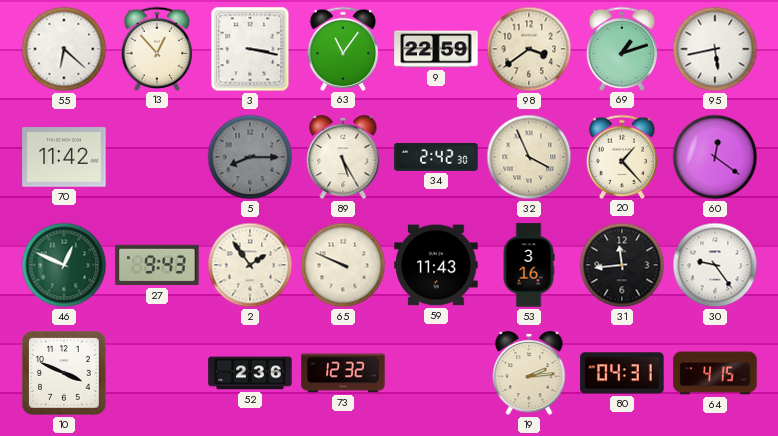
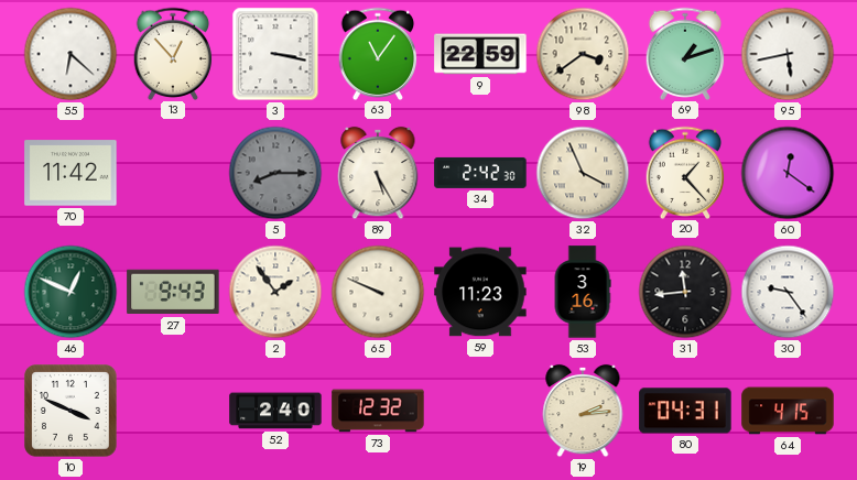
59: 11:43 -> 11:23 (480, 292)
52: 2:36 -> 2:40 (275, 411)
